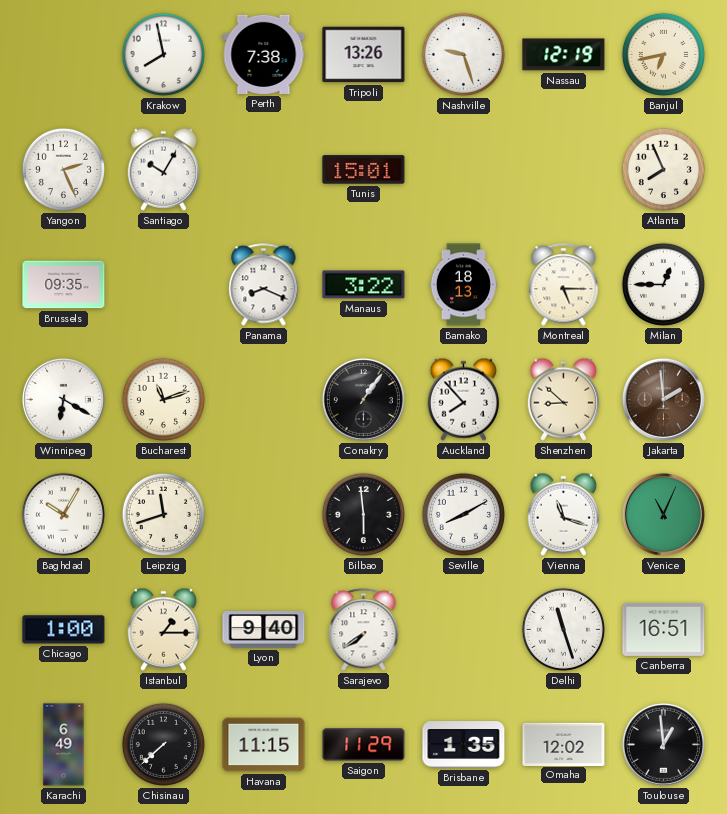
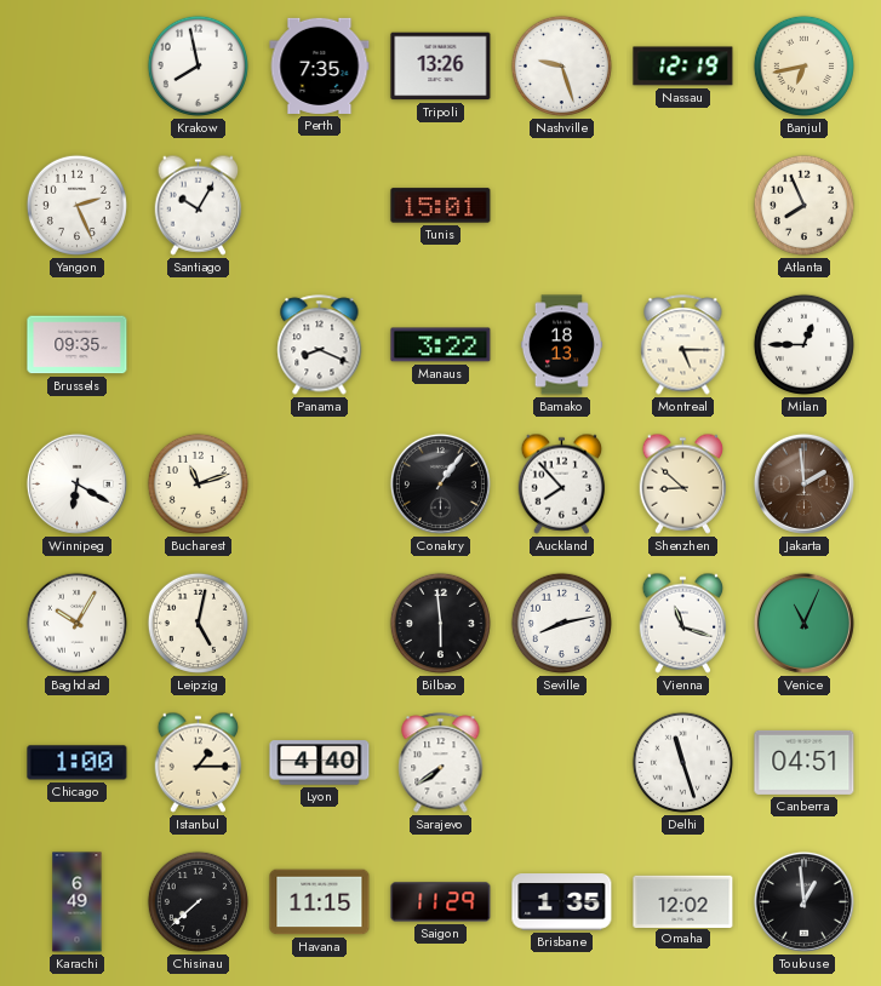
Perth: 7:38 -> 7:35 (320, 65)
Leipzig: 11:42 -> 5:02 (198, 623)
Seville: 8:10 -> 8:13 (561, 623)
Lyon: 9:40 -> 4:40 (320, 763)
Canberra: 16:51 -> 04:51 (805, 762)
